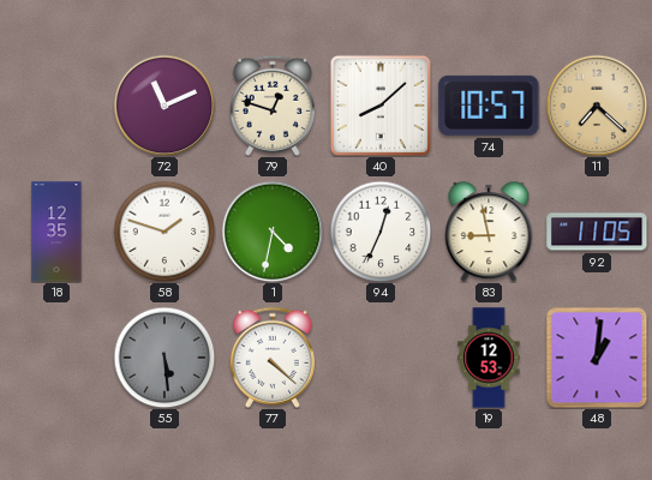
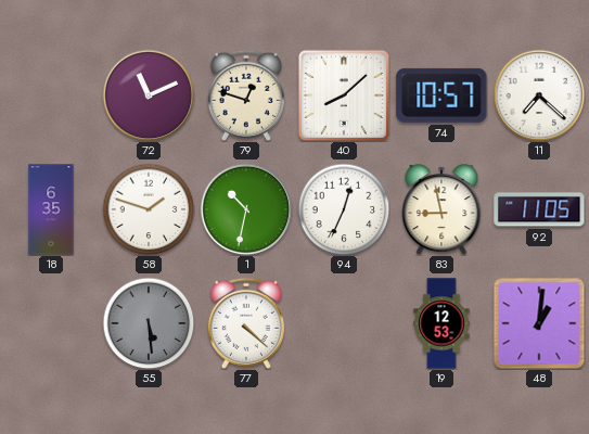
11 dial: champagne -> white (539, 95)
18: 12:35 -> 6:35 (51, 209)
1: 4:32 -> 10:32 (246, 209)
